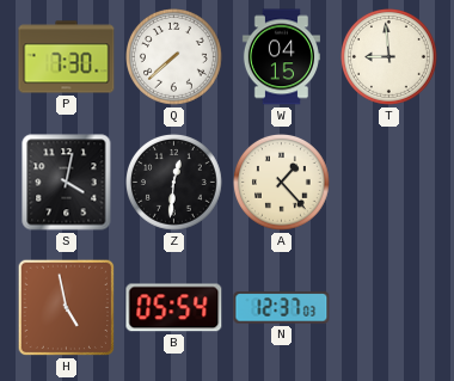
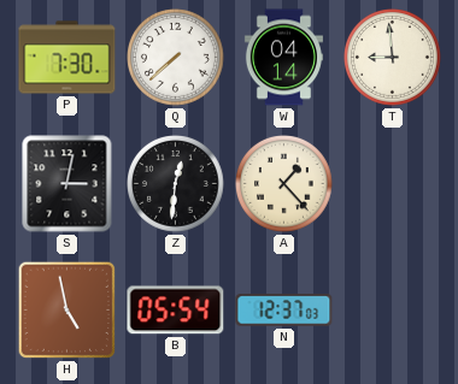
W: 04:15 -> 04:14 (283, 58)
S: 4:02 -> 3:02 (67, 184)
